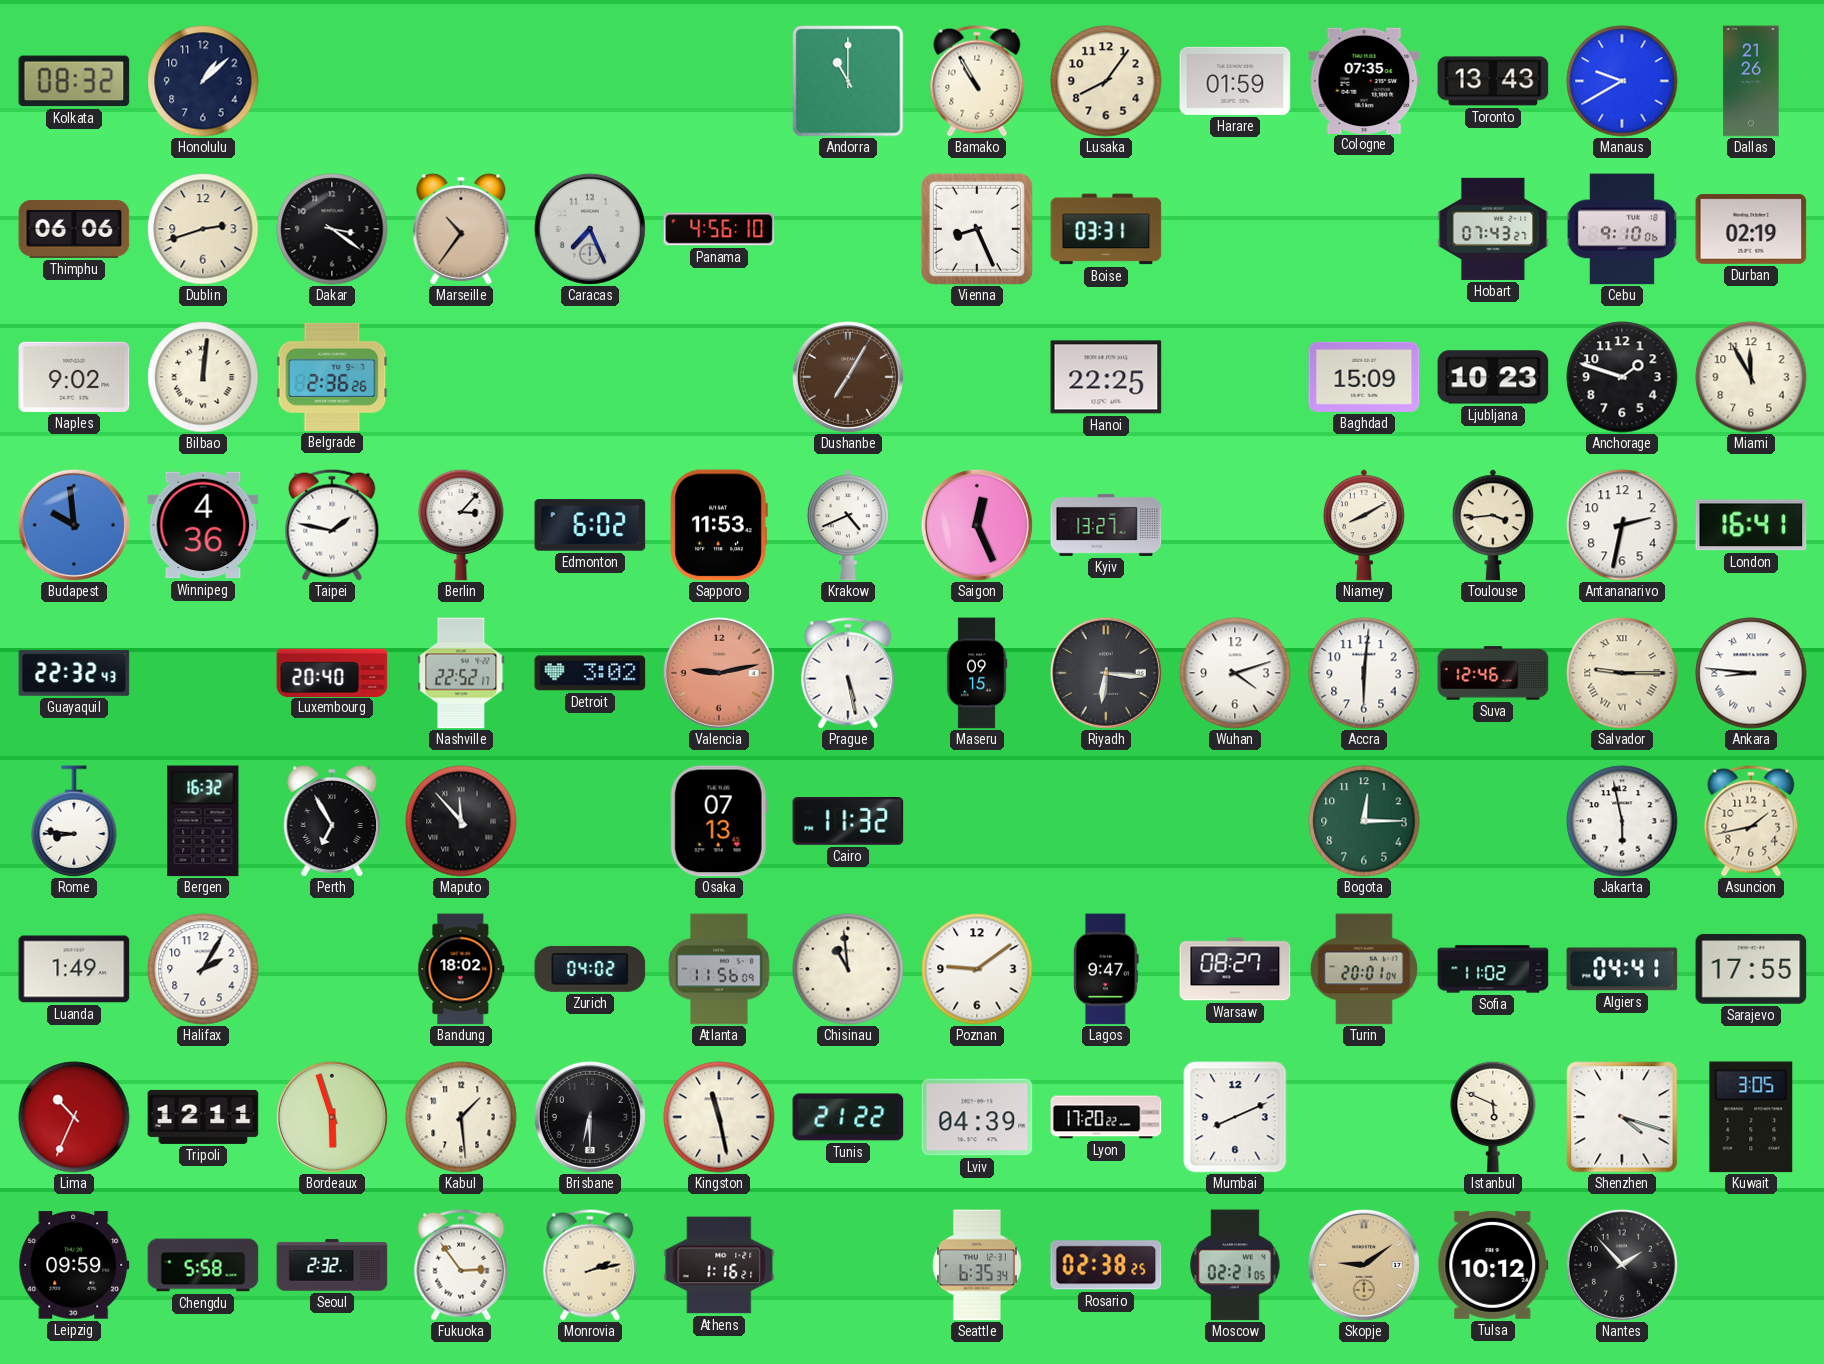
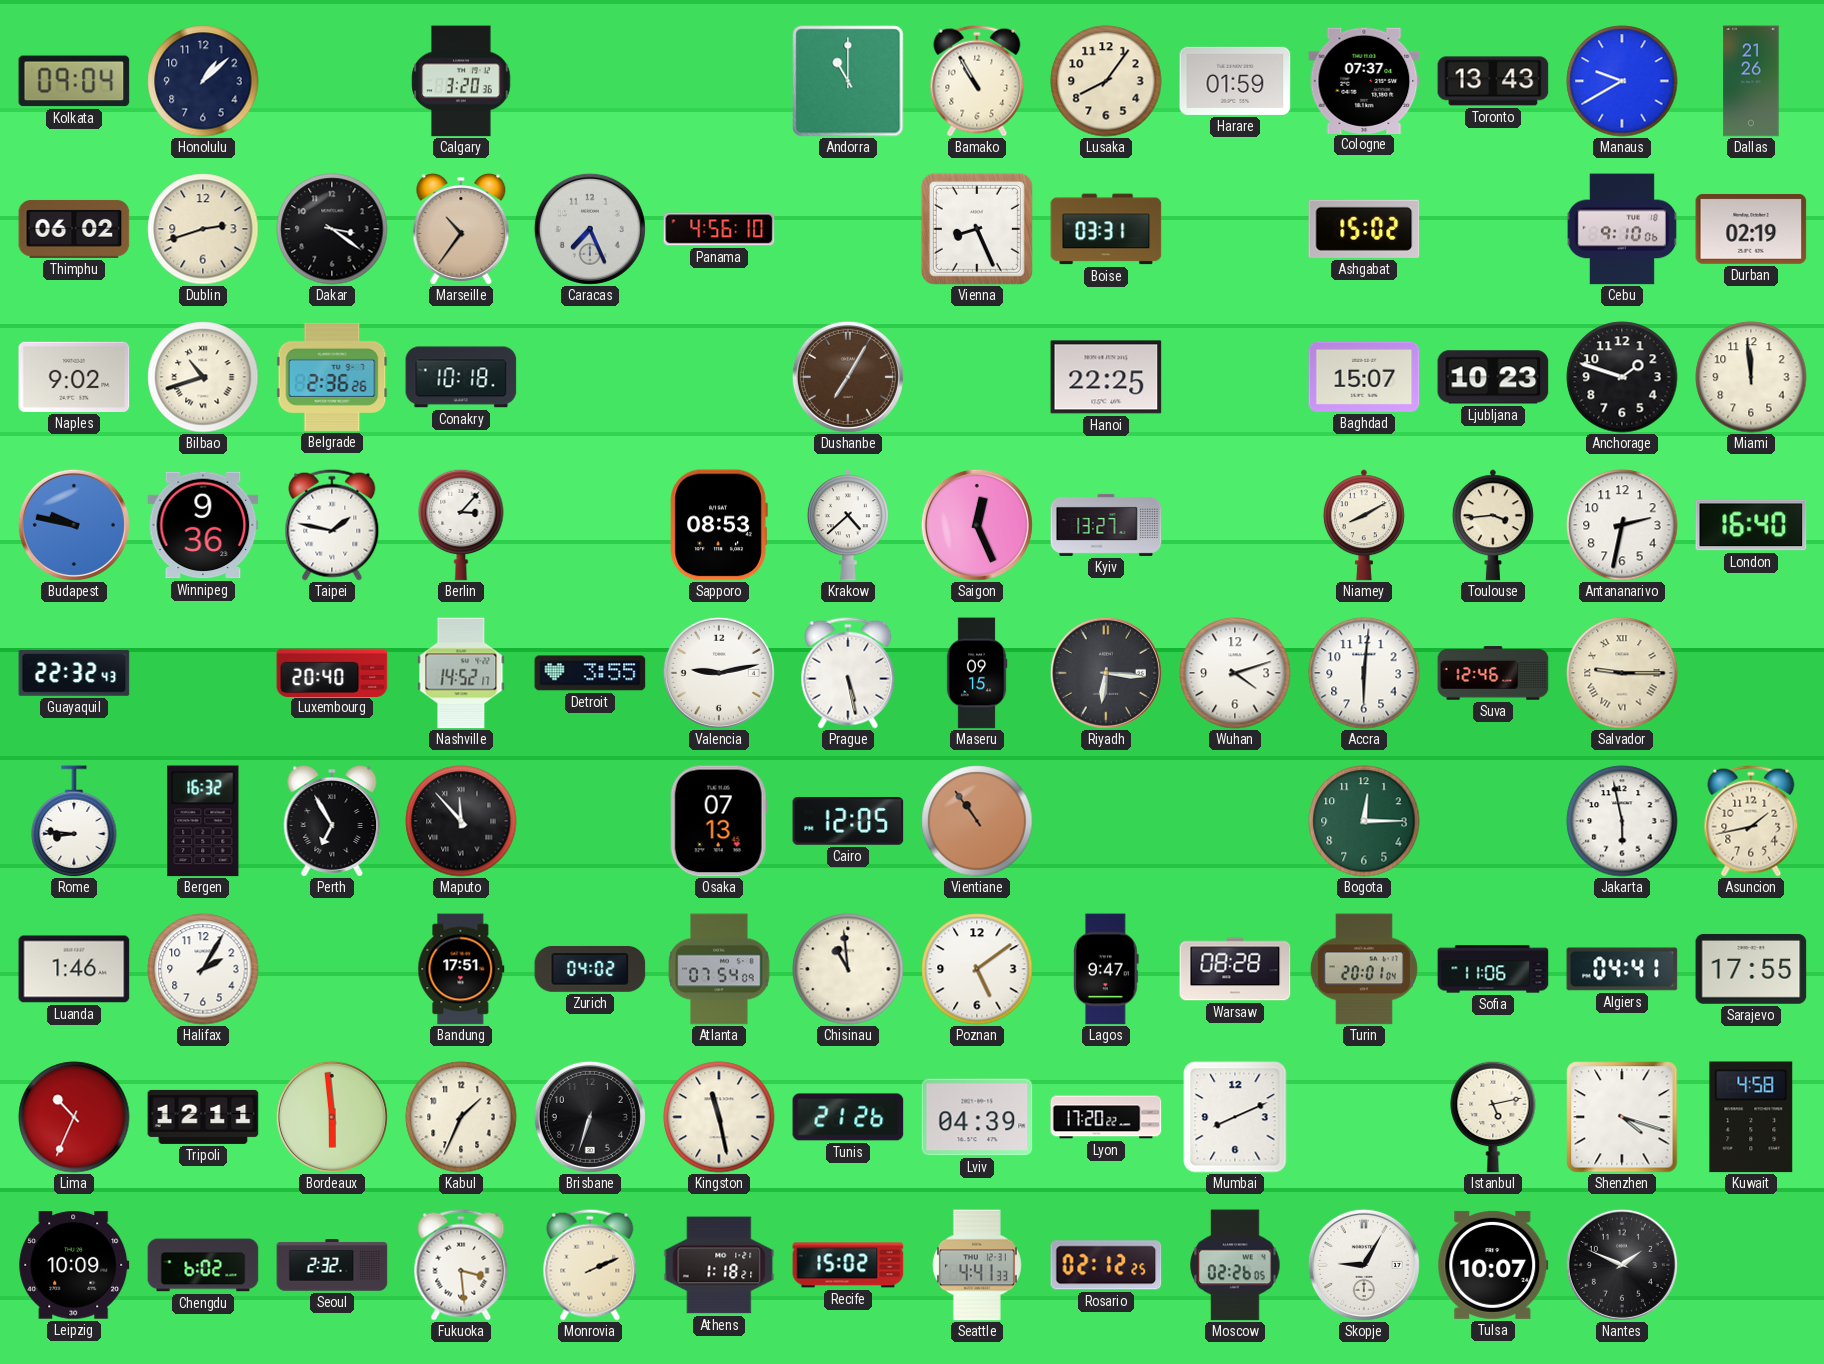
Kolkata: 08:32 -> 09:04 (74, 81)
Calgary: none -> 3:20 (461, 81)
Cologne: 07:35 -> 07:37 (1364, 80)
Thimphu: 06:06 -> 06:02 (74, 229)
Ashgabat: none -> 15:02 (1364, 229)
Hobart: 07:43 -> none (1493, 229)
Bilbao: 12:01 -> 10:42 (203, 377)
Conakry: none -> 10:18 (461, 377)
Baghdad: 15:09 -> 15:07 (1364, 377)
Miami: 11:55 -> 11:59 (1751, 377)
Budapest: 9:59 -> 9:47 (74, 525)
Winnipeg: 4:36 -> 9:36 (203, 525)
Edmonton: 6:02 -> none (590, 525)
Sapporo: 11:53 -> 08:53 (719, 525)
Krakow: 4:41 -> 4:38 (848, 525)
London: 16:41 -> 16:40 (1751, 525)
Nashville: 22:52 -> 14:52 (461, 673)
Detroit: 3:02 -> 3:55 (590, 673)
Valencia dial: salmon -> white (719, 673)
Ankara: 8:46 -> none (1751, 673)
Cairo: 11:32 -> 12:05 (848, 822)
Vientiane: none -> 10:54 (977, 821)
Luanda: 1:49 -> 1:46 (74, 969)
Bandung: 18:02 -> 17:51 (461, 969)
Atlanta: 11:56 -> 07:54 (719, 969)
Poznan: 9:09 -> 5:09 (977, 969)
Warsaw: 08:27 -> 08:28 (1235, 969)
Sofia: 11:02 -> 11:06 (1493, 969)
Bordeaux: 5:57 -> 5:59 (332, 1117)
Kabul: 1:29 -> 1:34 (461, 1117)
Brisbane: 6:30 -> 6:33 (590, 1117)
Tunis: 21:22 -> 21:26 (848, 1117)
Istanbul: 5:49 -> 5:13 (1493, 1117)
Kuwait: 3:05 -> 4:58 (1751, 1117)
Leipzig: 09:59 -> 10:09 (74, 1265)
Chengdu: 5:58 -> 6:02 (203, 1265)
Fukuoka: 2:54 -> 3:29 (461, 1265)
Monrovia: 2:13 -> 2:11 (590, 1265)
Athens: 1:16 -> 1:18 (719, 1265)
Recife: none -> 15:02 (848, 1265)
Seattle: 6:35 -> 4:41 (977, 1265)
Rosario: 02:38 -> 02:12 (1106, 1265)
Moscow: 02:21 -> 02:26 (1235, 1265)
Skopje: 9:09 -> 9:05 (1364, 1265)
Skopje dial: champagne -> white (1364, 1265)
Tulsa: 10:12 -> 10:07 (1493, 1265)
Nantes: 1:53 -> 1:49 (1622, 1265)
